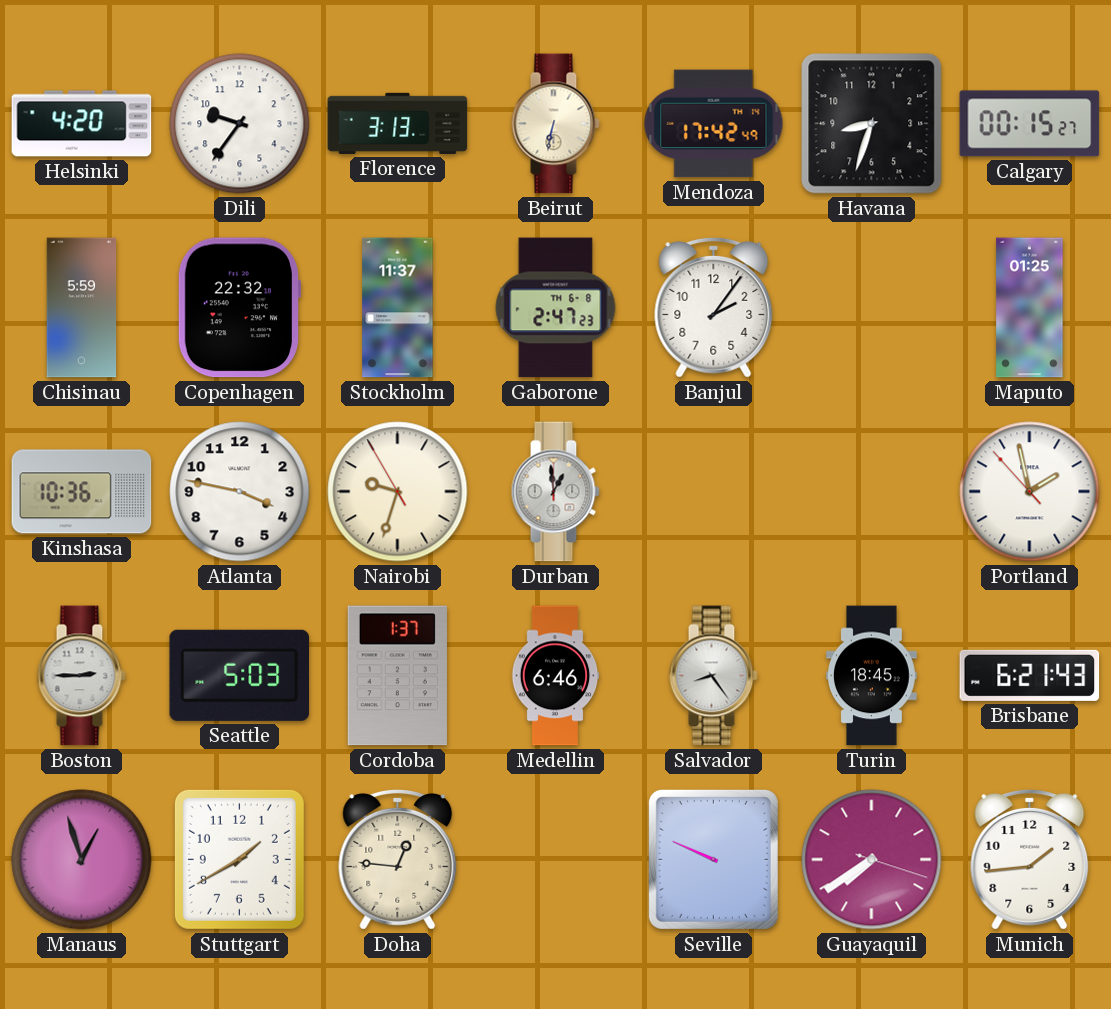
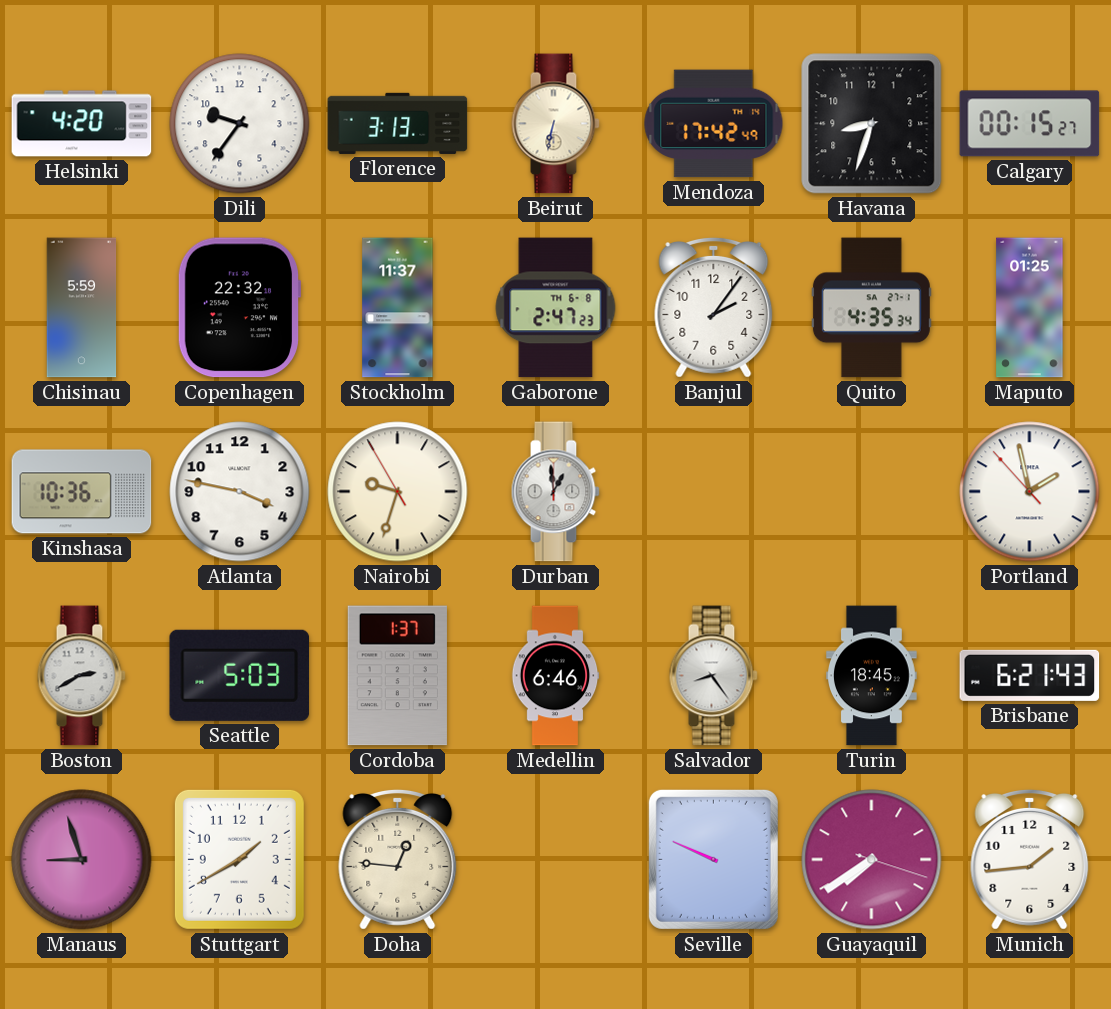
Quito: none -> 4:35 (871, 308)
Boston: 2:45 -> 2:40 (81, 676)
Manaus: 12:57 -> 8:57 (82, 860)
